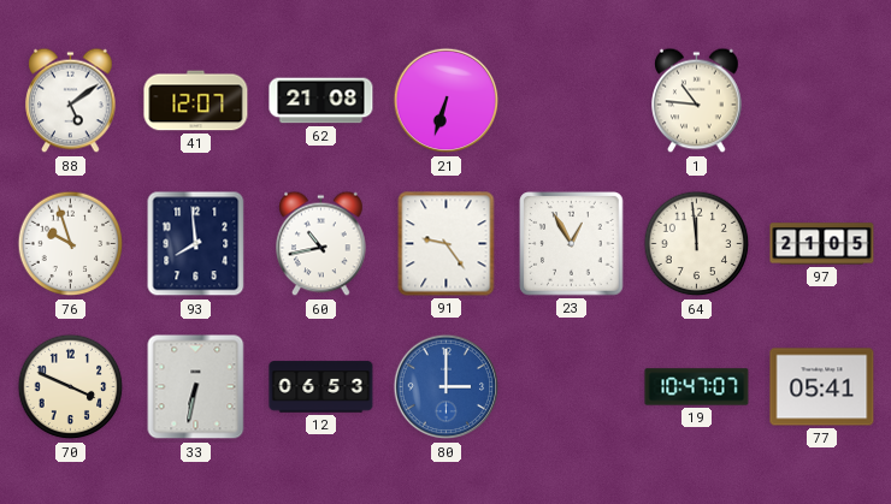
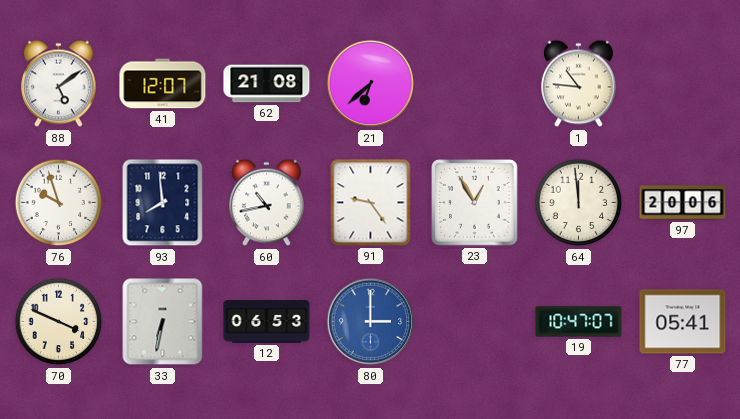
21: 6:33 -> 6:38 (371, 84)
97: 21:05 -> 20:06 (683, 203)
